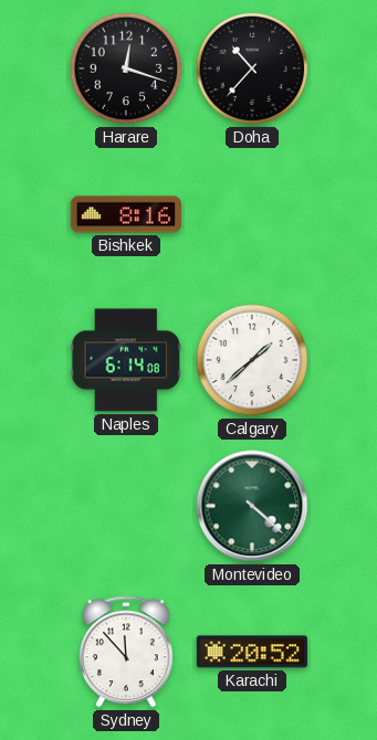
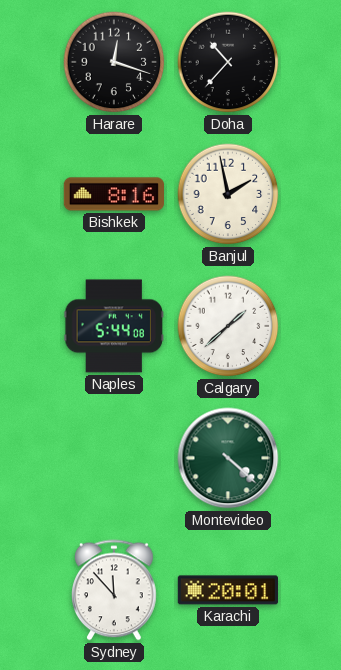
Banjul: none -> 1:58 (228, 194)
Naples: 6:14 -> 5:44 (113, 326)
Karachi: 20:52 -> 20:01 (228, 590)
